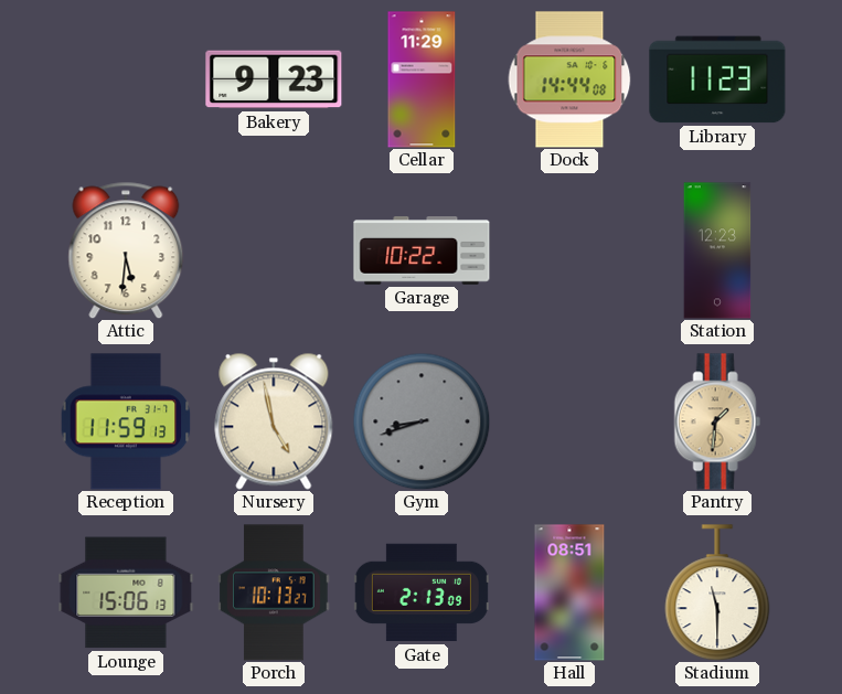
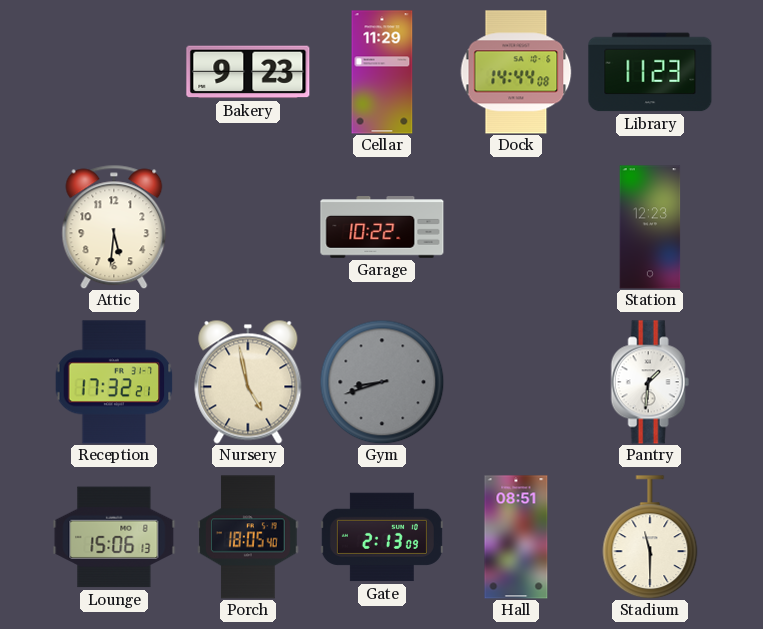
Reception: 11:59 -> 17:32 (114, 382)
Pantry dial: champagne -> white (650, 382)
Porch: 10:13 -> 18:05 (248, 537)
